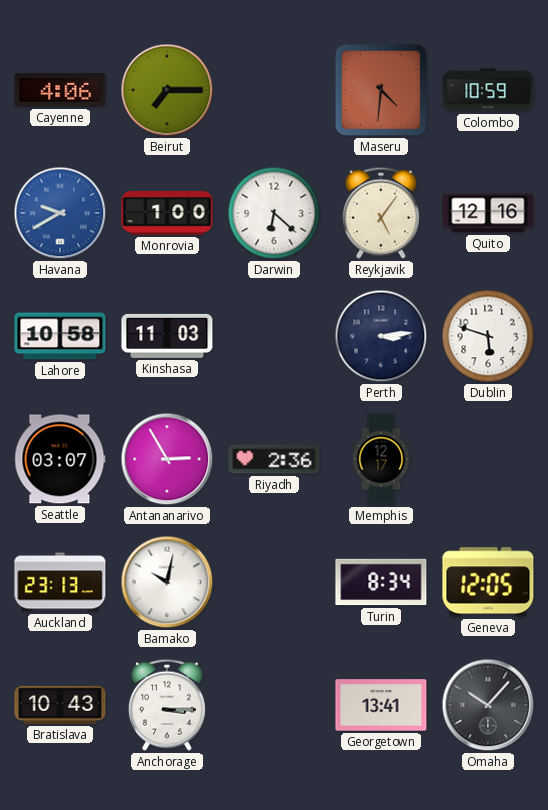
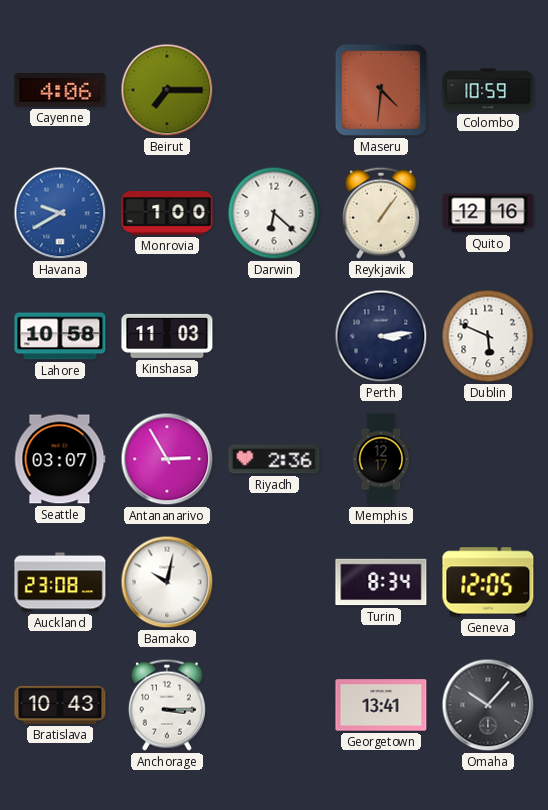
Reykjavik: 5:06 -> 1:06 (381, 213)
Dublin: 5:48 -> 5:49 (488, 336)
Auckland: 23:13 -> 23:08 (60, 582)
